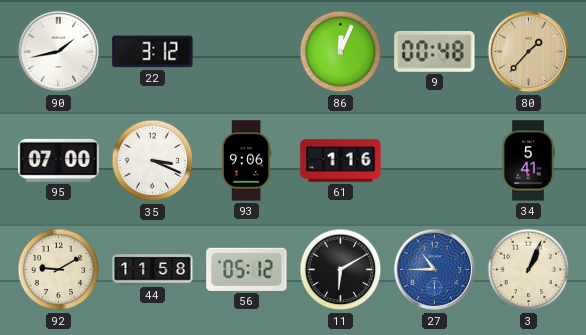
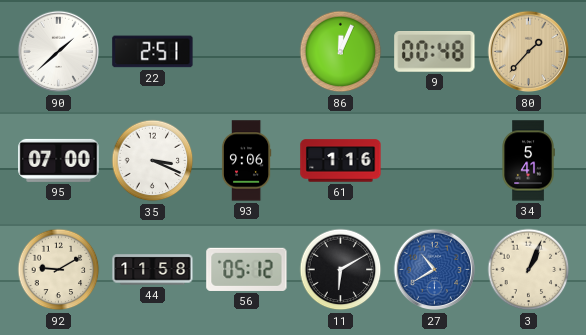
90: 1:43 -> 1:38 (59, 52)
22: 3:12 -> 2:51 (153, 52)
27: 10:45 -> 10:40 (435, 270)
